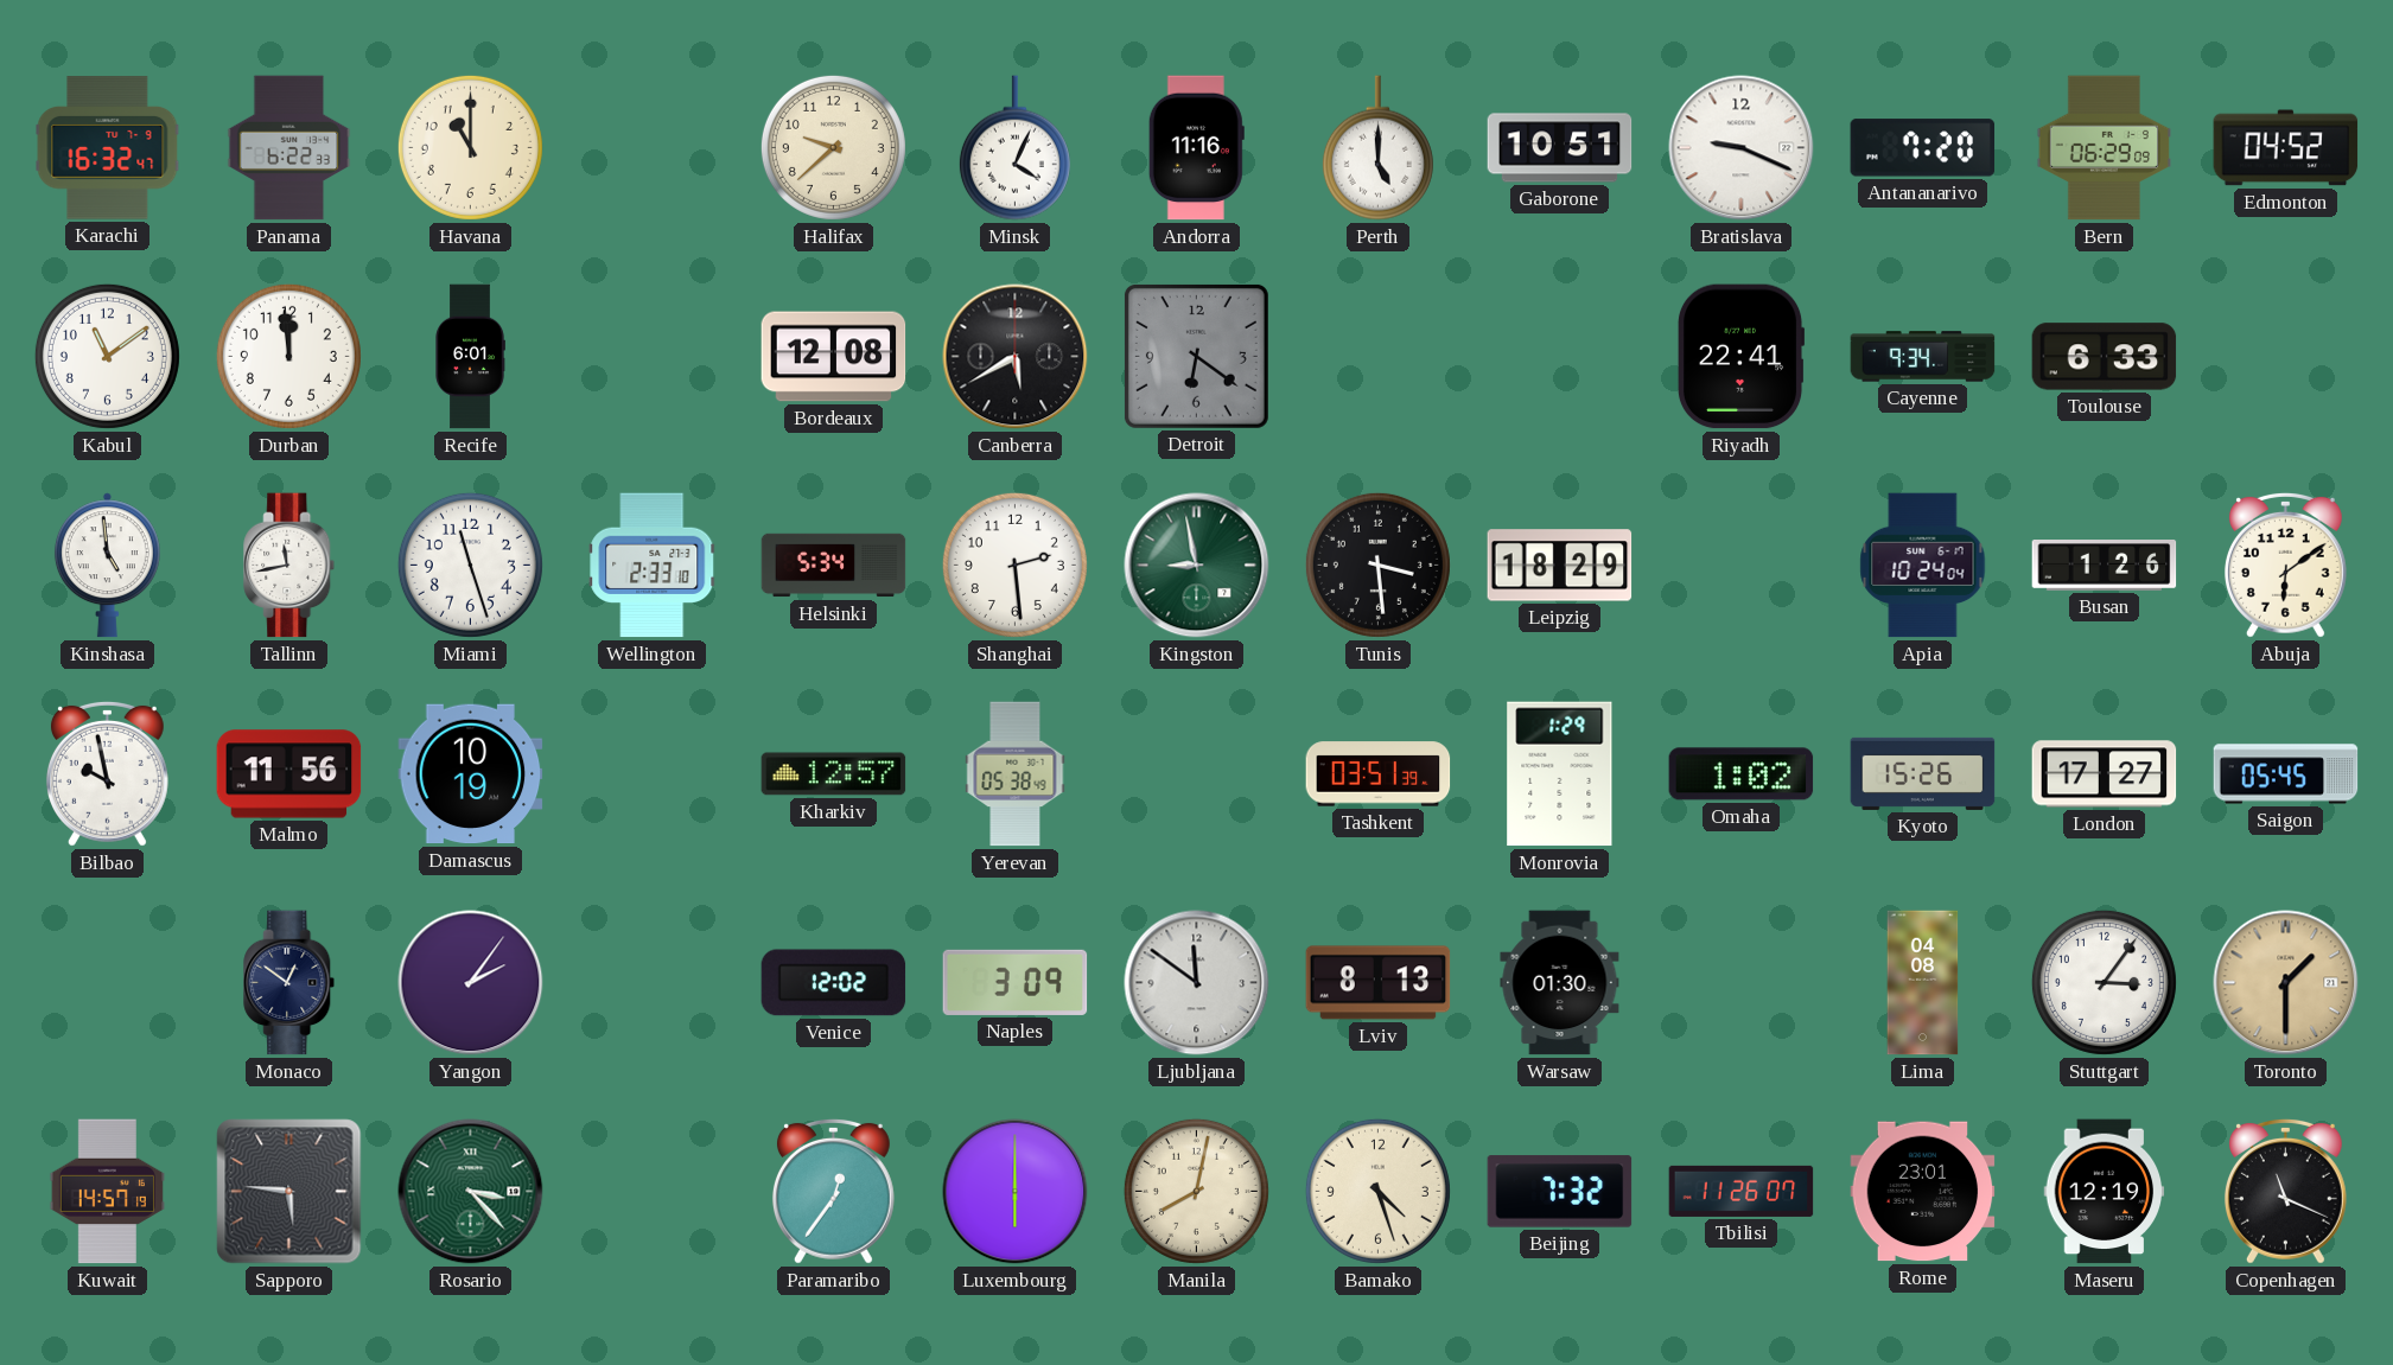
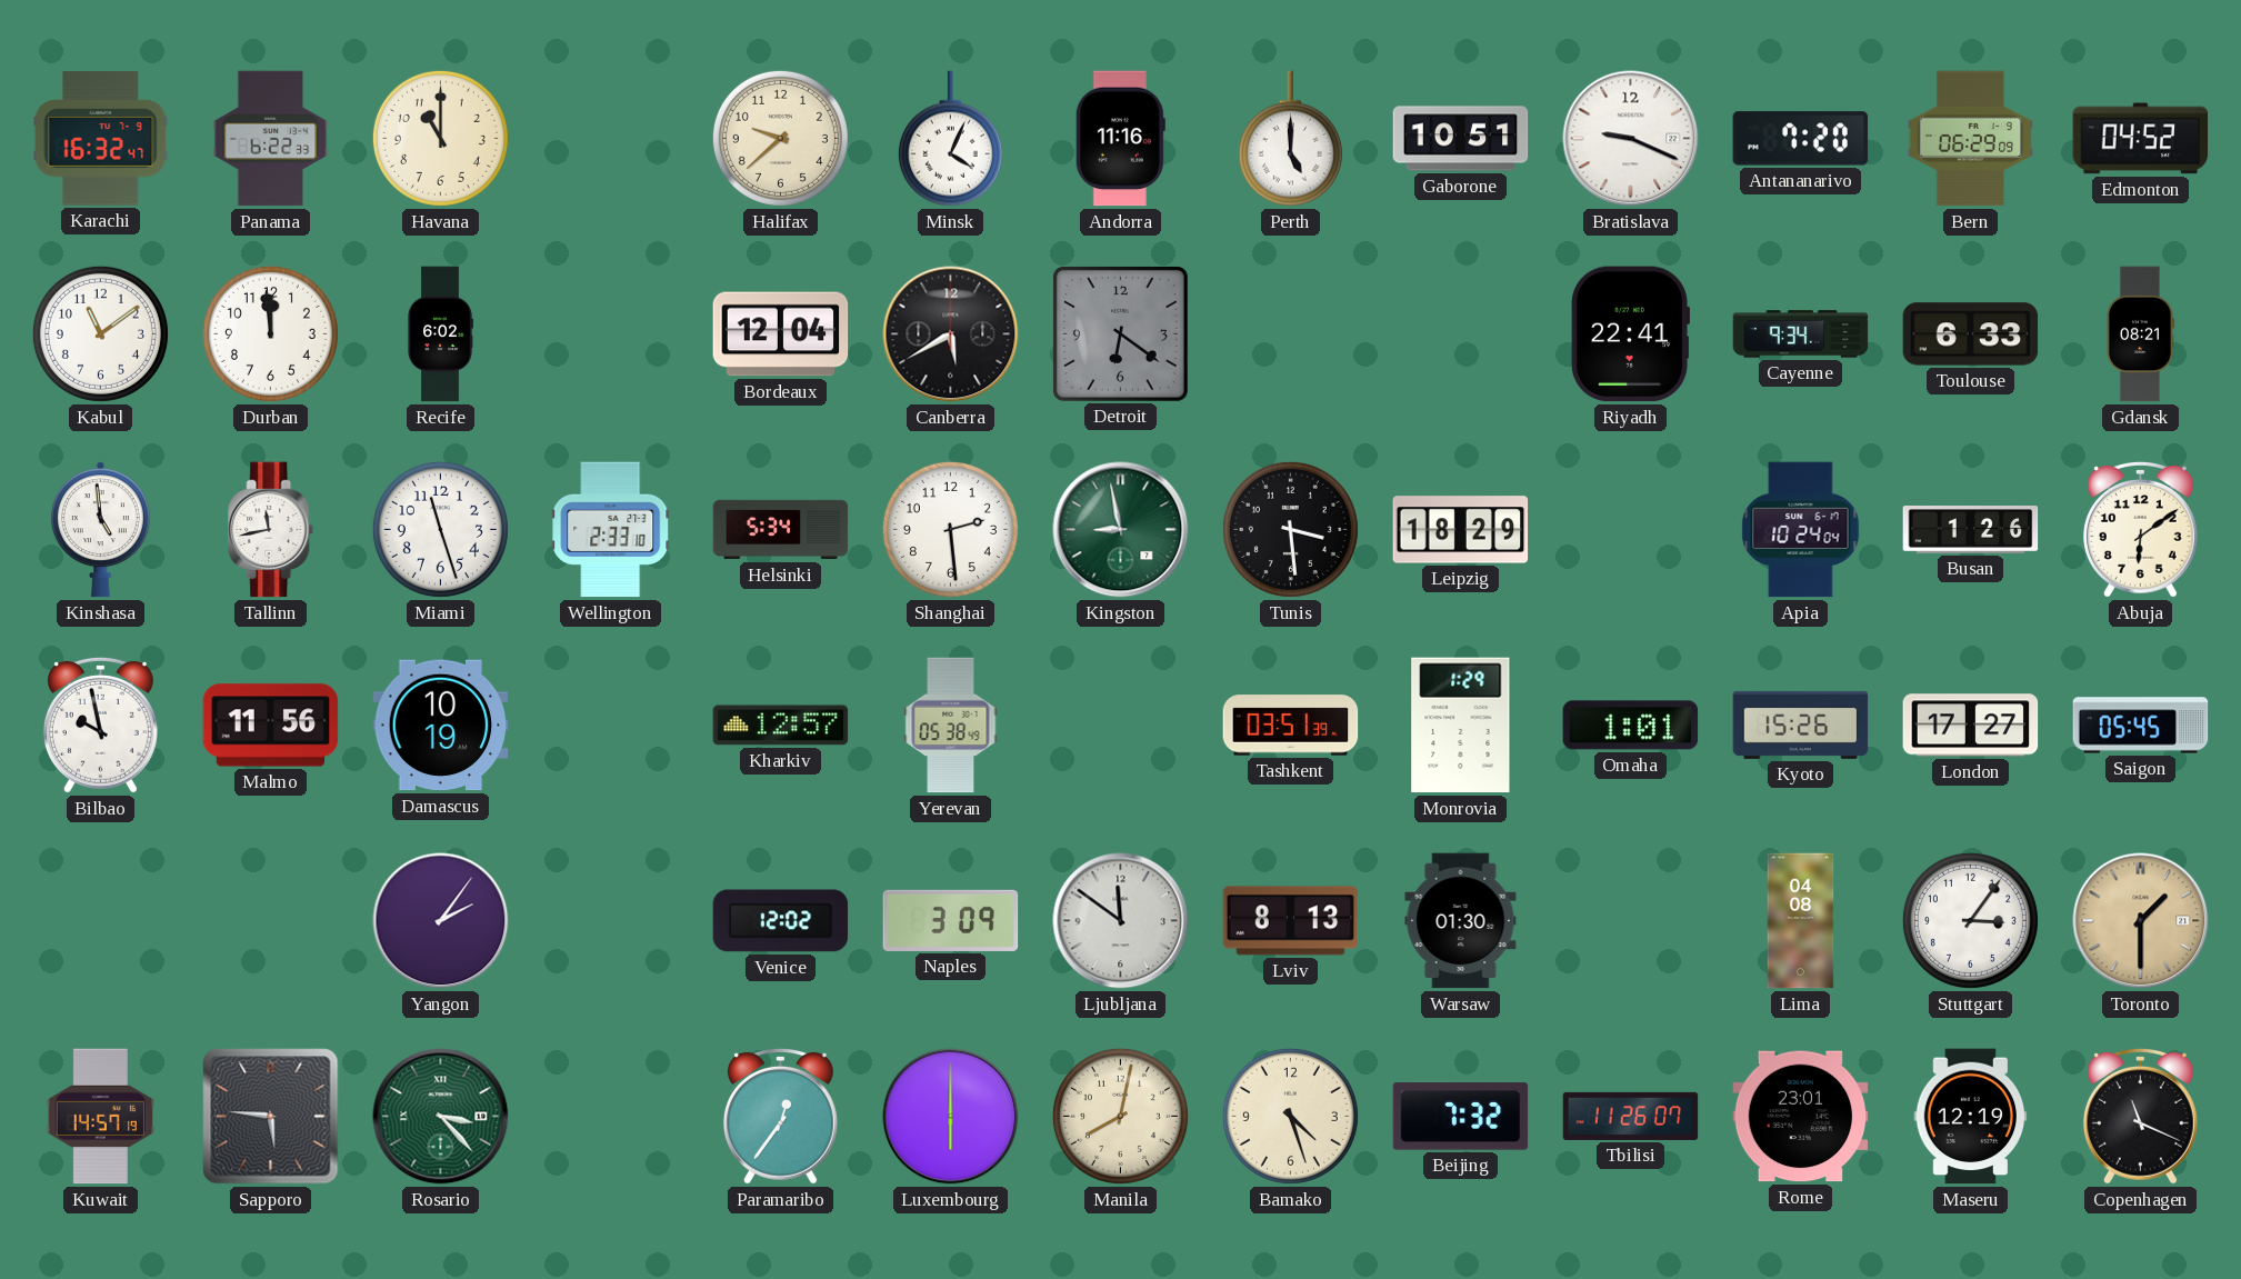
Recife: 6:01 -> 6:02 (440, 334)
Bordeaux: 12:08 -> 12:04 (781, 334)
Gdansk: none -> 08:21 (2141, 334)
Omaha: 1:02 -> 1:01 (1631, 726)
Monaco: 12:51 -> none (289, 983)
